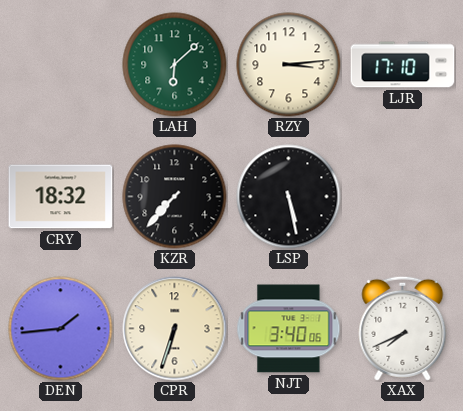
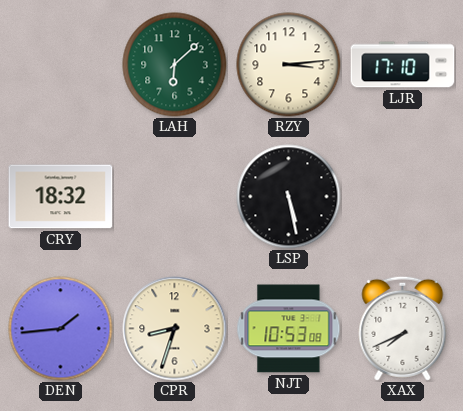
KZR: 7:37 -> none (175, 197)
CPR: 6:33 -> 8:33 (175, 329)
NJT: 3:40 -> 10:53 (289, 329)
